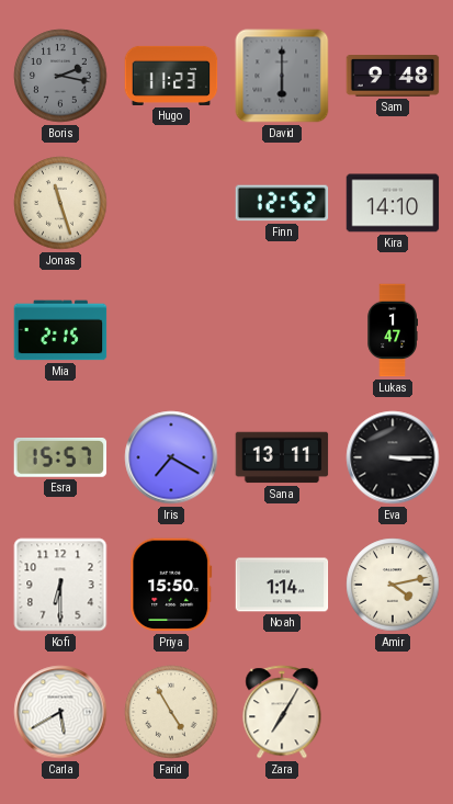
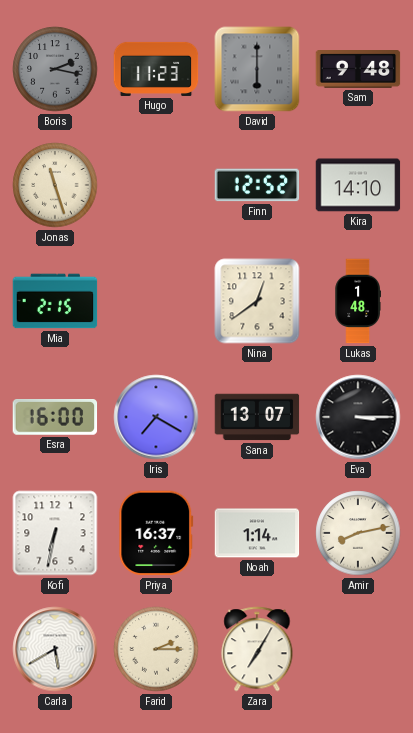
Nina: none -> 12:39 (257, 301)
Lukas: 1:47 -> 1:48 (358, 301)
Esra: 15:57 -> 16:00 (55, 418)
Sana: 13:11 -> 13:07 (257, 417)
Kofi: 6:30 -> 6:32 (55, 533)
Priya: 15:50 -> 16:37 (156, 533)
Amir: 4:13 -> 8:13 (358, 533)
Farid: 4:55 -> 2:15 (156, 649)
